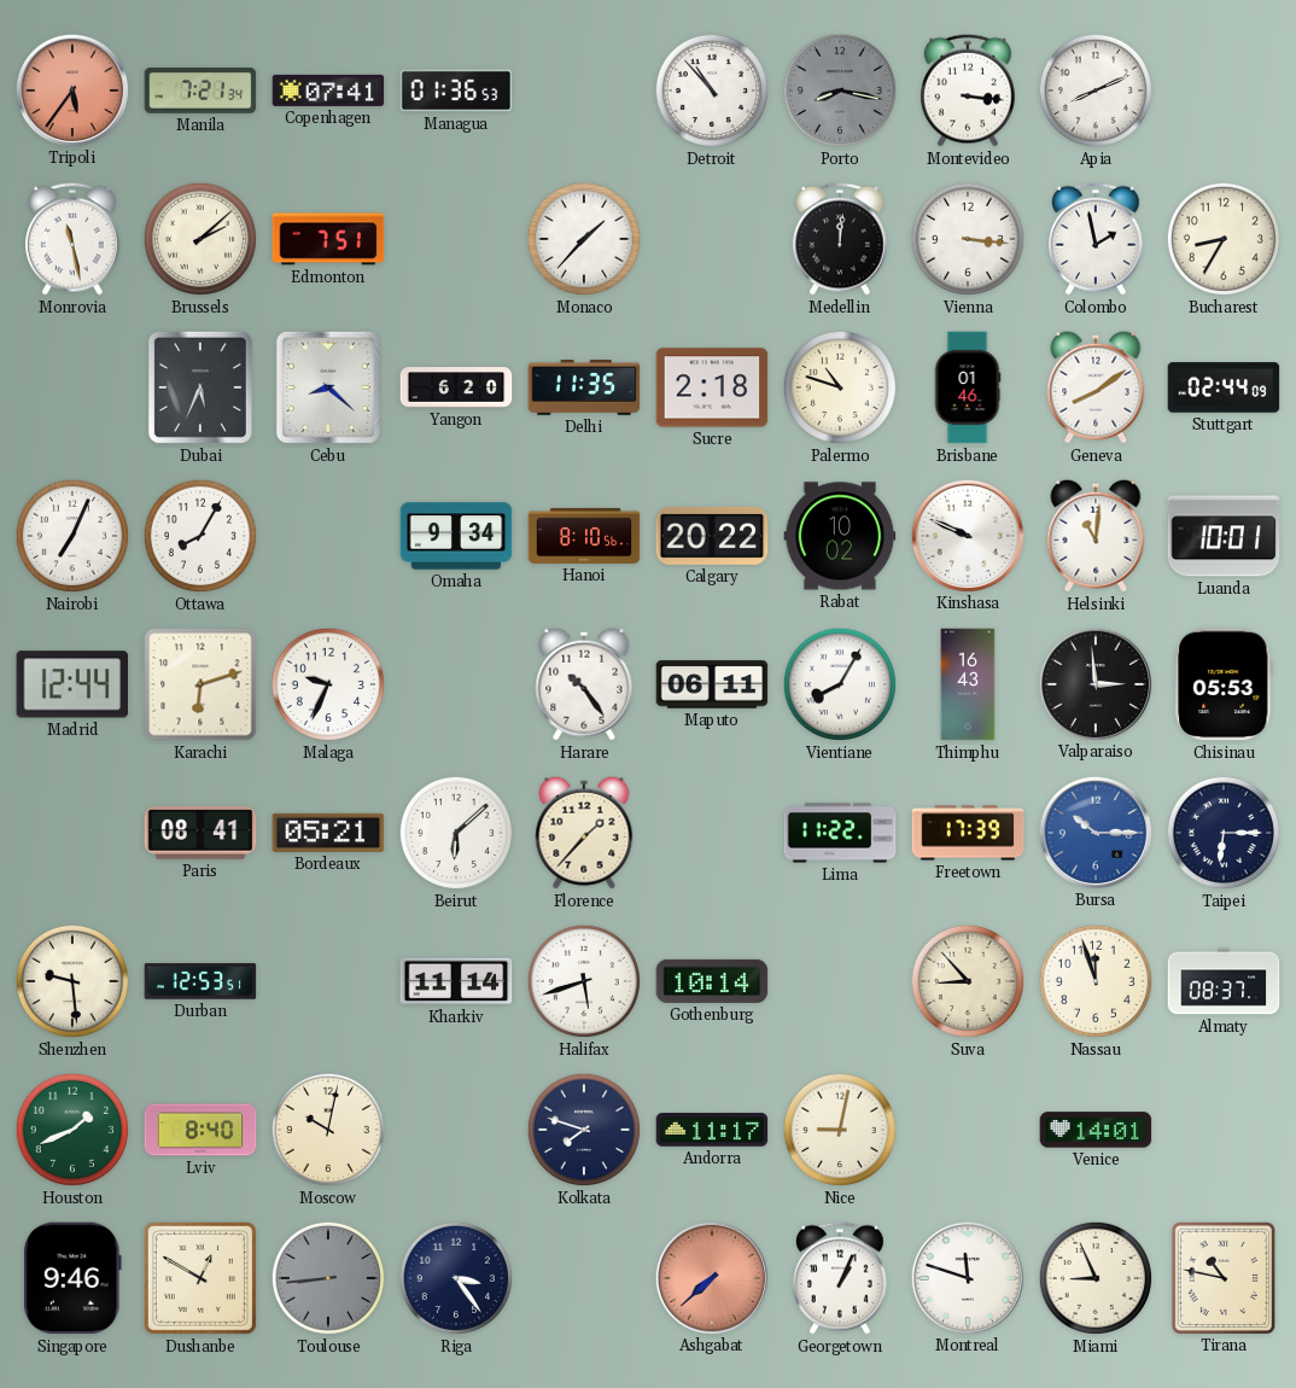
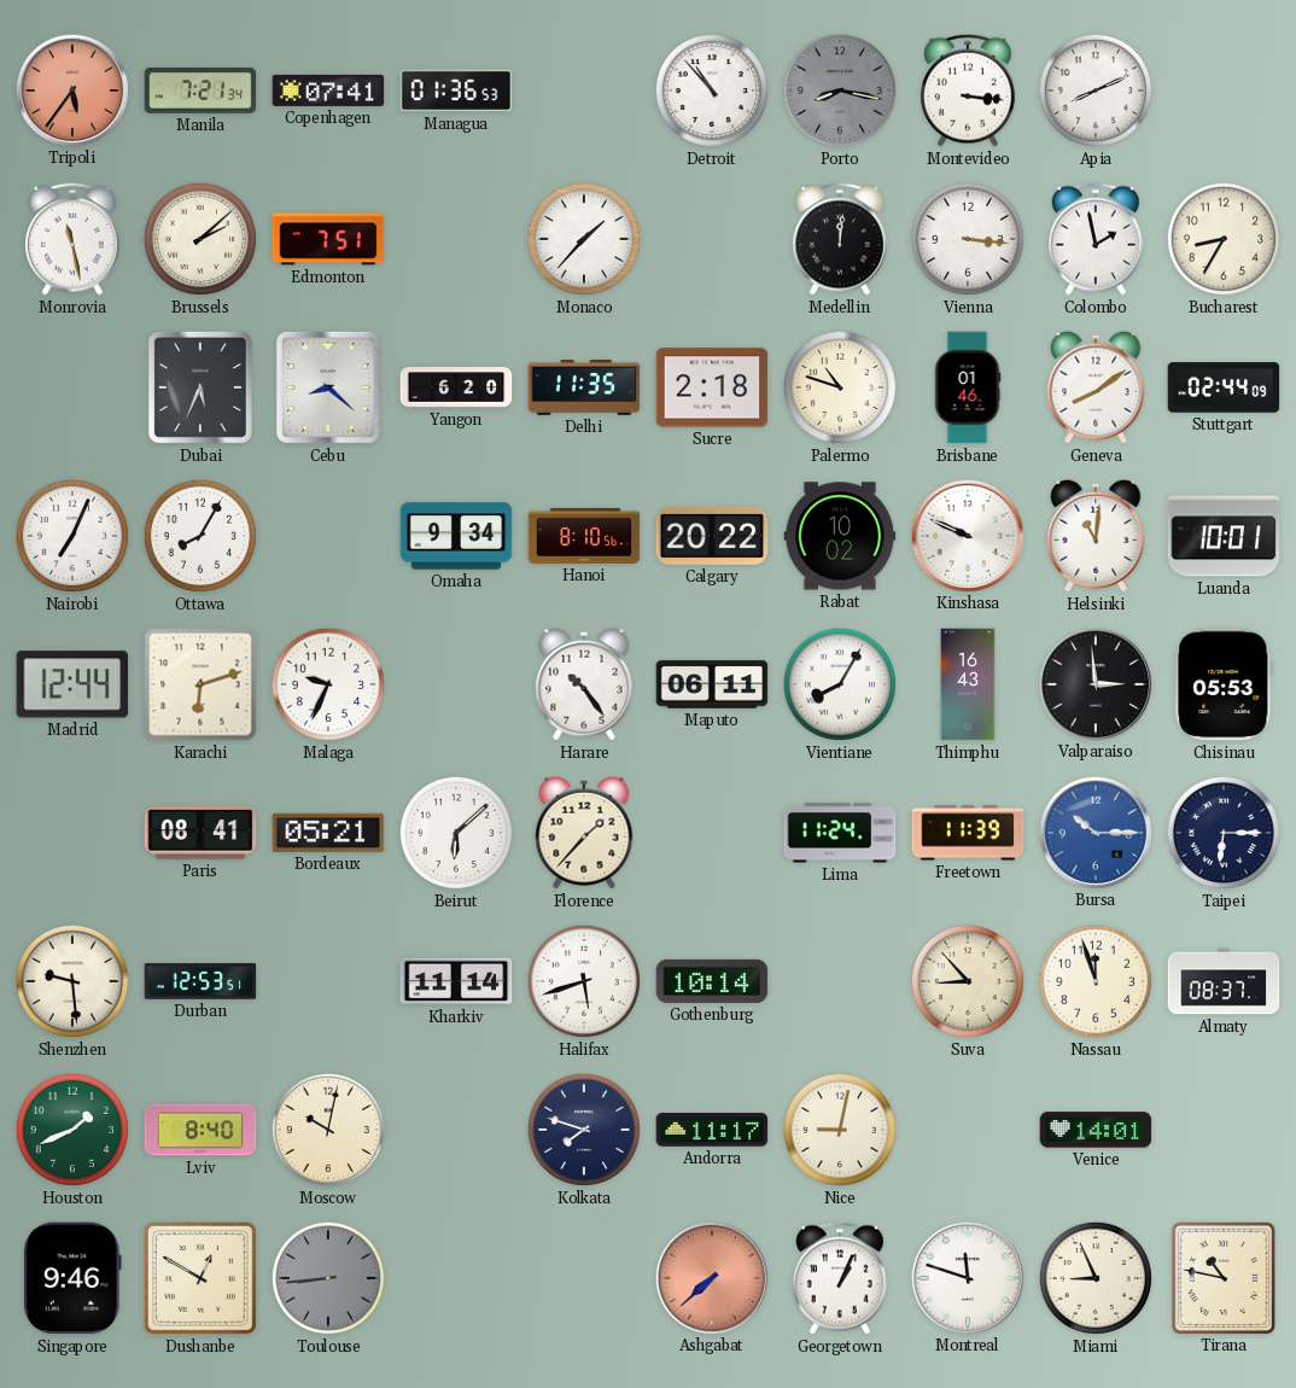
Lima: 11:22 -> 11:24 (840, 833)
Freetown: 17:39 -> 11:39 (968, 833)
Riga: 3:24 -> none (456, 1278)
